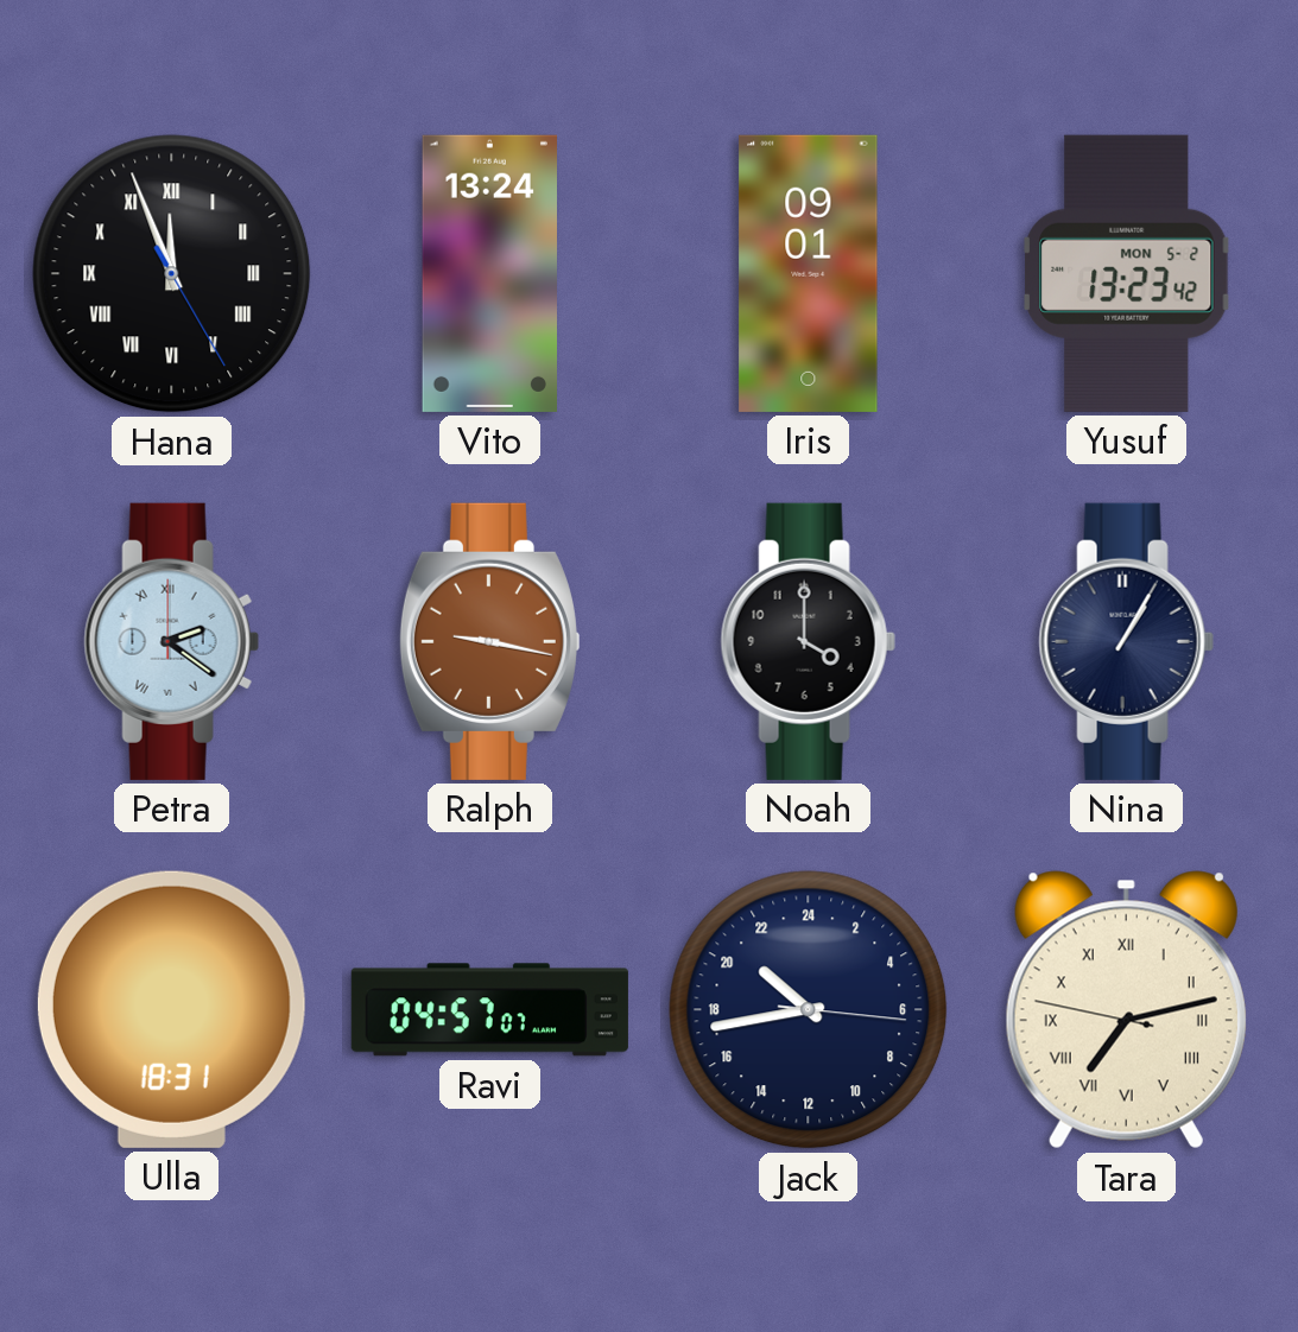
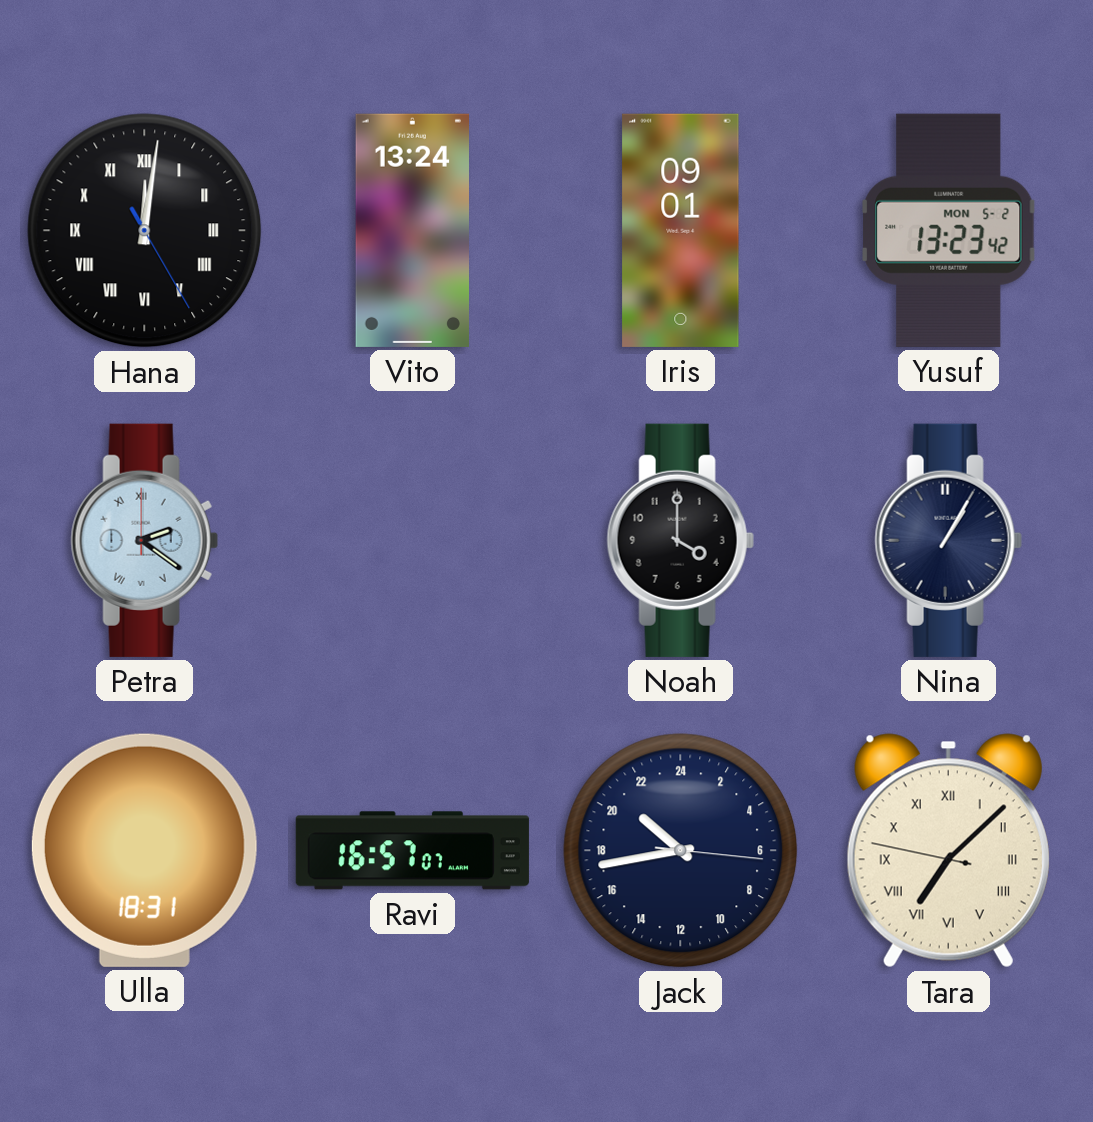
Hana: 11:56 -> 12:01 (145, 231)
Ralph: 9:17 -> none (489, 641)
Ravi: 04:57 -> 16:57 (412, 851)
Tara: 7:12 -> 7:07 (948, 851)
